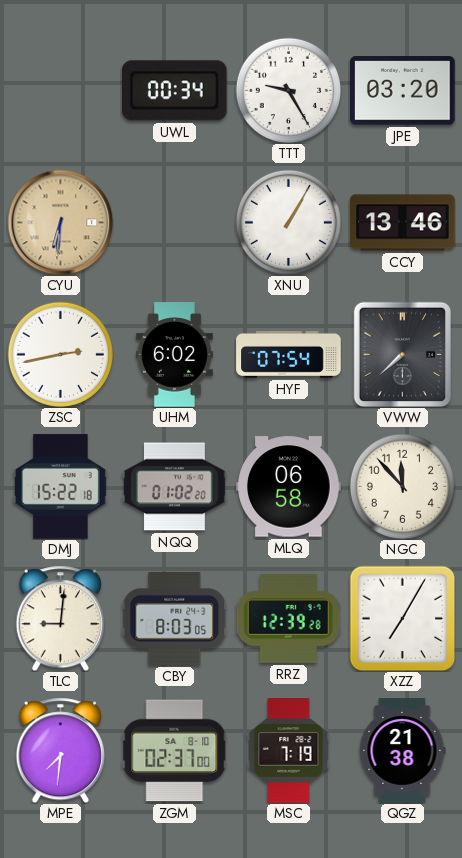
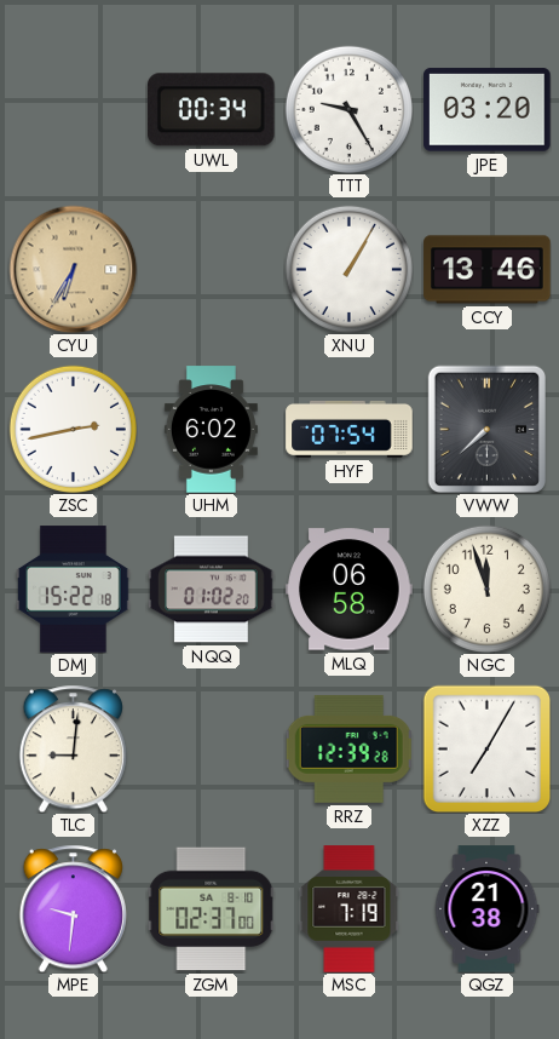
CYU: 6:31 -> 6:35 (73, 269)
NGC: 11:53 -> 11:57 (486, 589)
CBY: 8:03 -> none (174, 619)
MPE: 7:31 -> 9:31 (73, 908)
